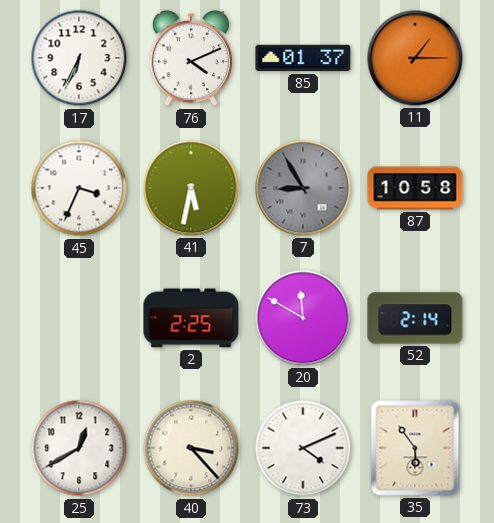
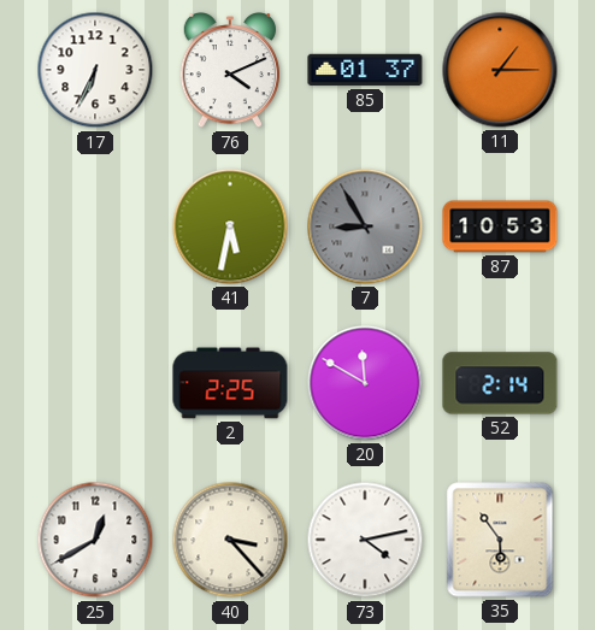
45: 3:34 -> none (79, 188)
87: 10:58 -> 10:53 (500, 226)
73: 4:11 -> 4:13 (365, 540)
